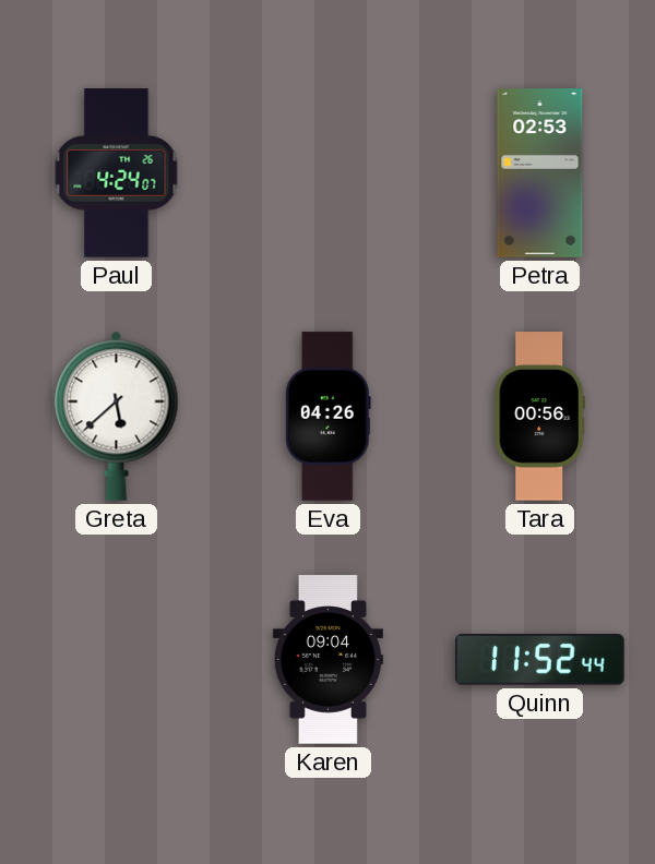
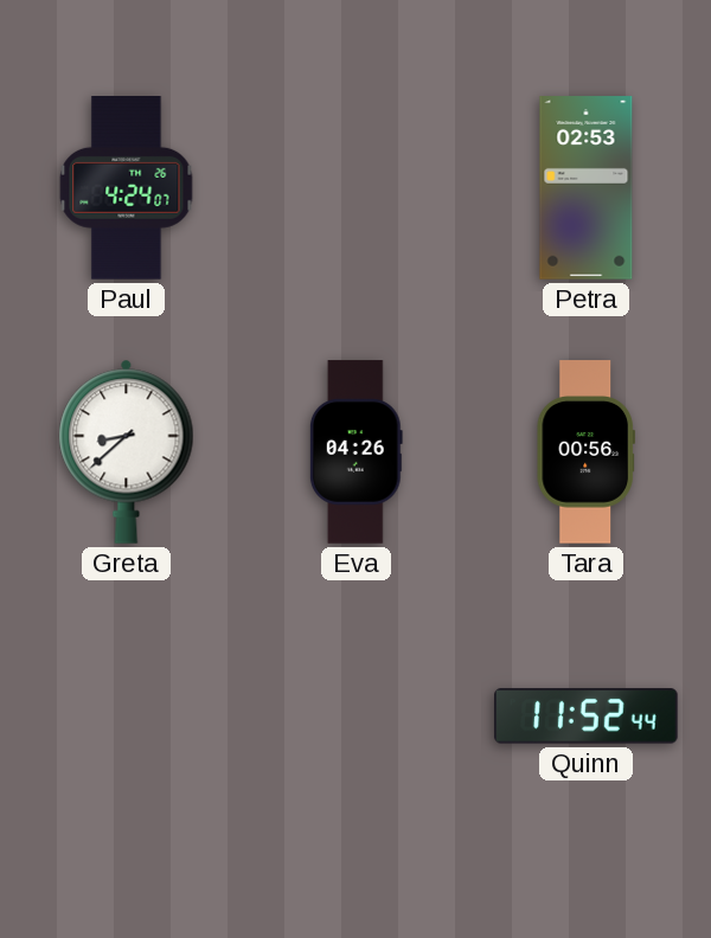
Greta: 5:38 -> 8:38 (127, 451)
Karen: 09:04 -> none (327, 660)
